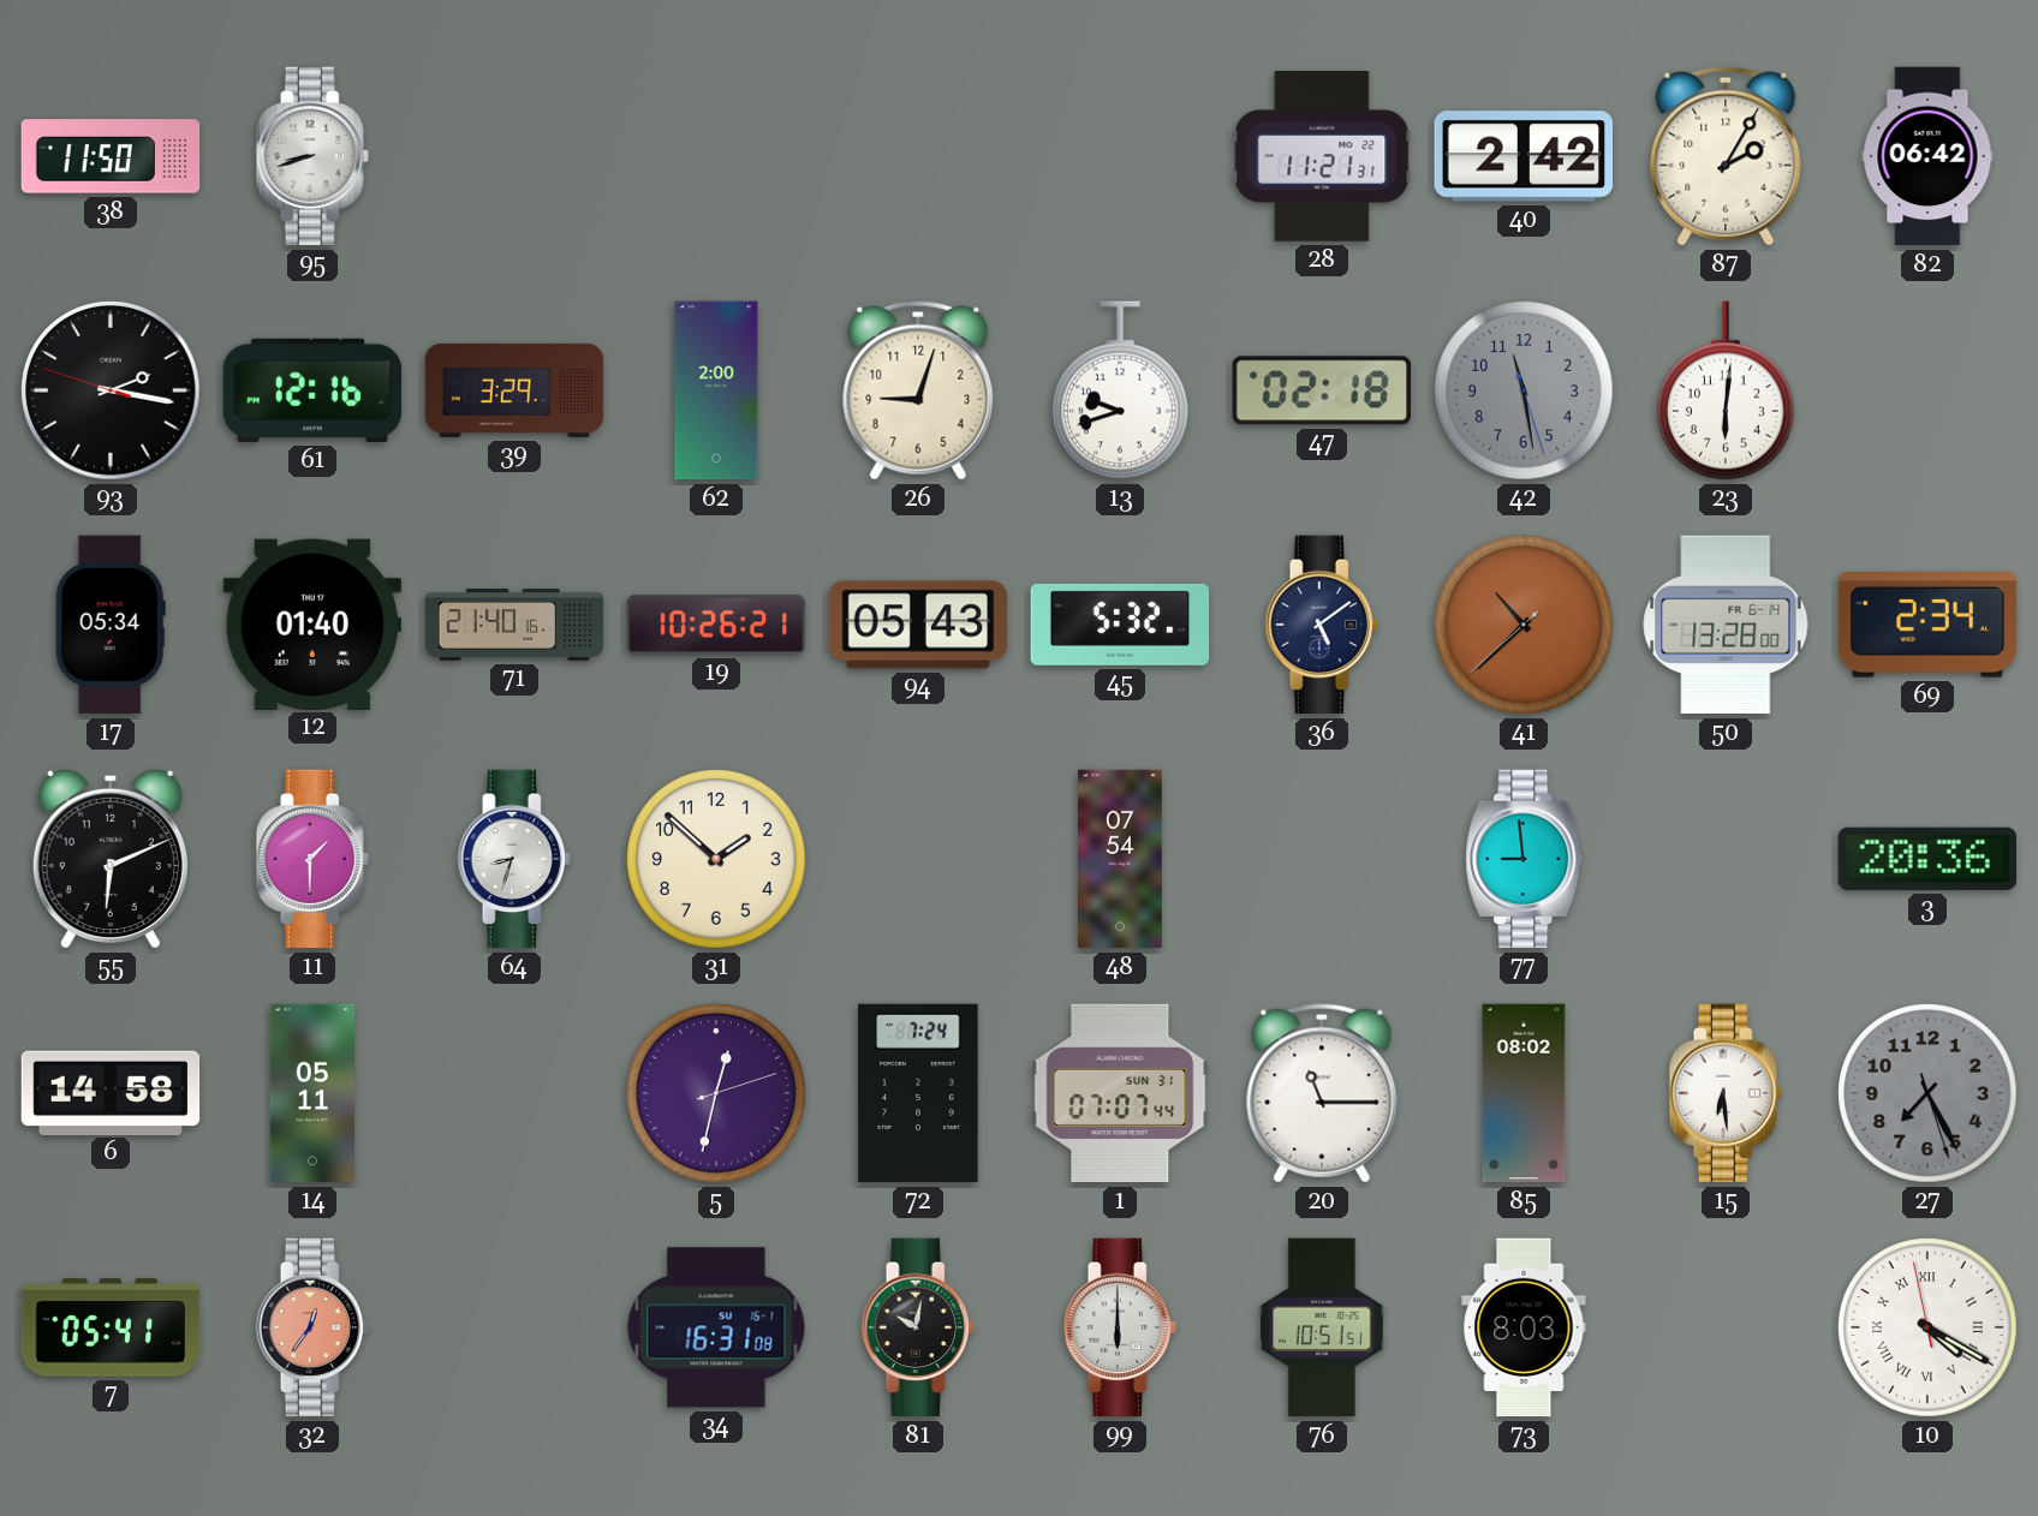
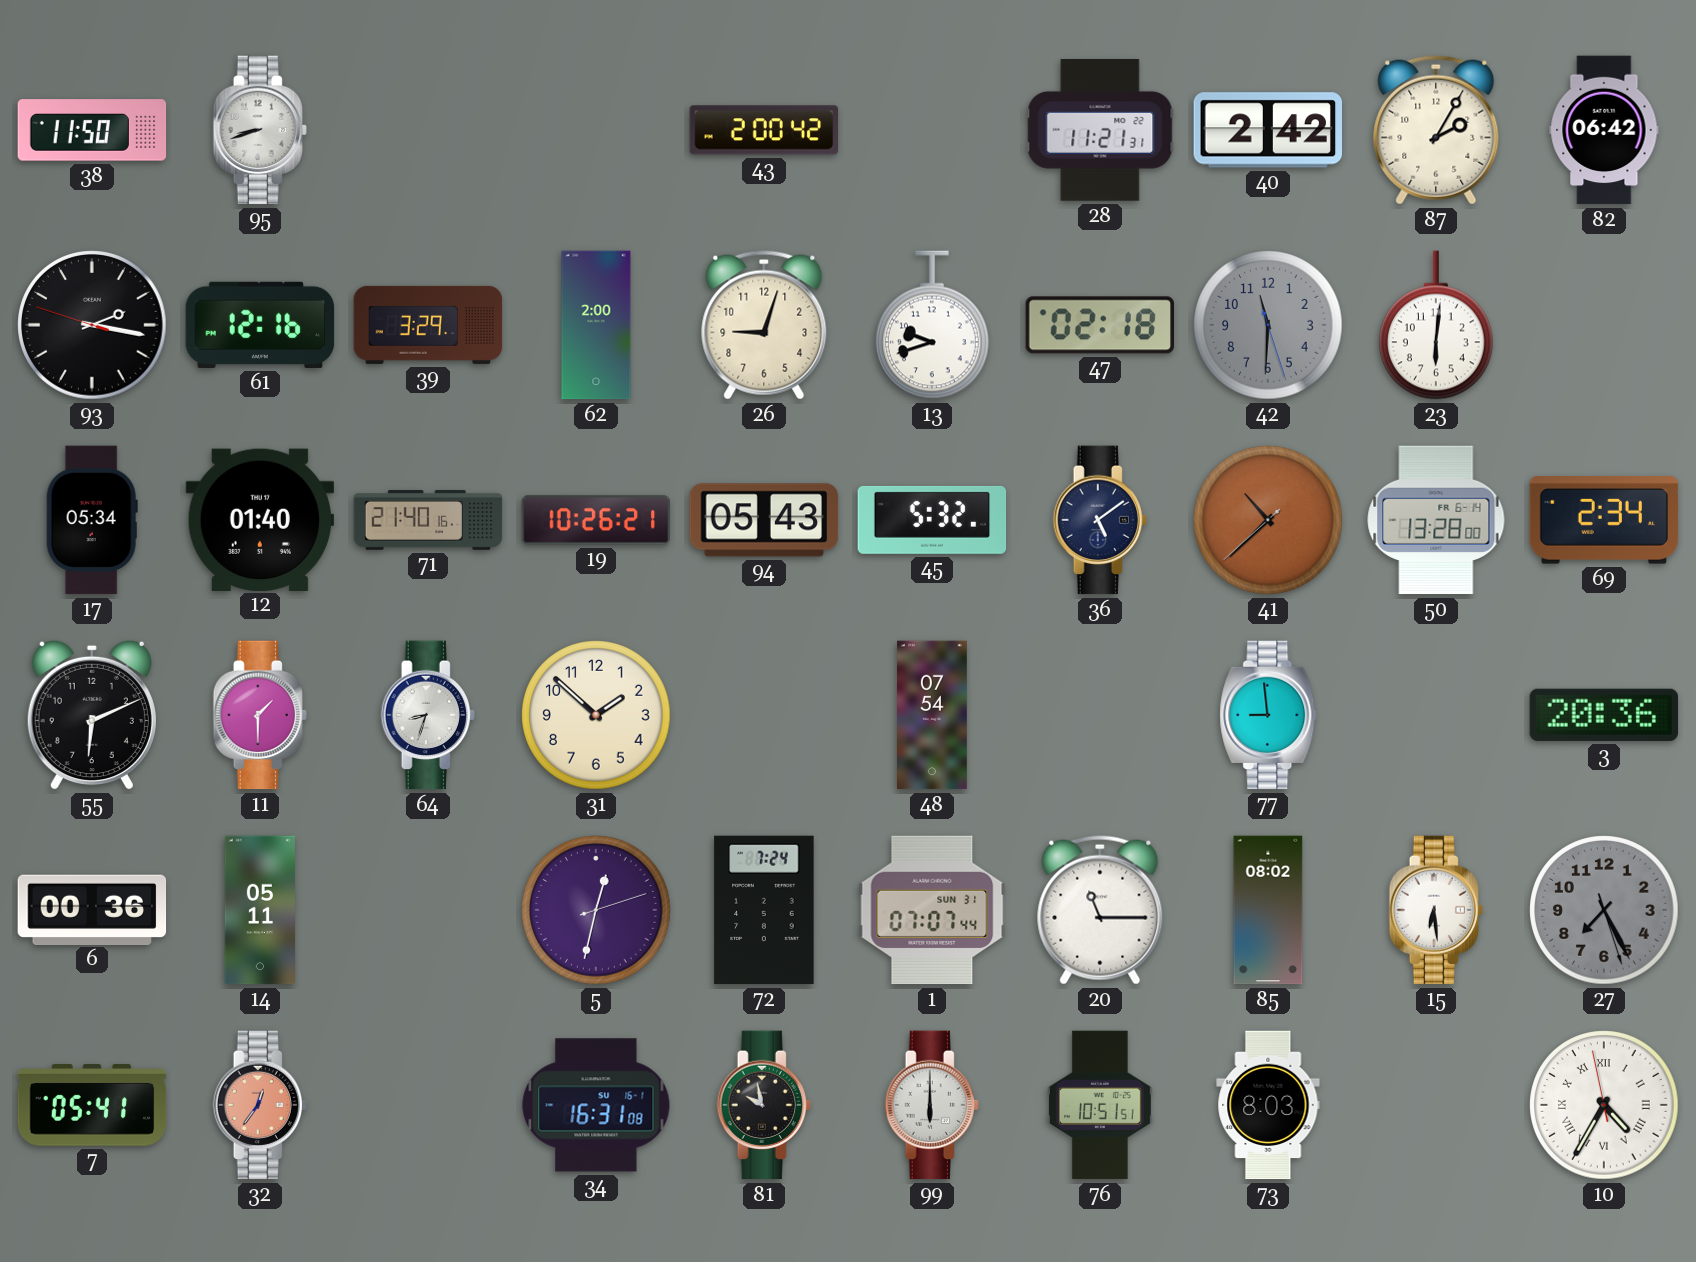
43: none -> 2:00 (764, 130)
42: 11:28 -> 11:30 (1268, 325)
6: 14:58 -> 00:36 (92, 909)
81: 10:02 -> 9:58 (764, 1105)
10: 4:19 -> 4:34 (1604, 1105)
